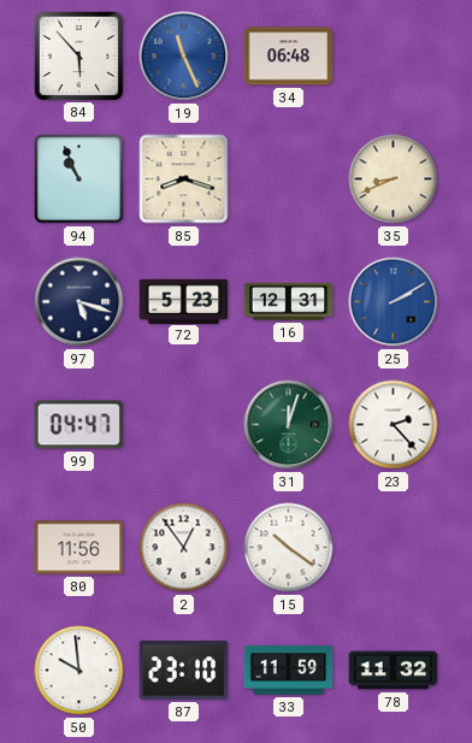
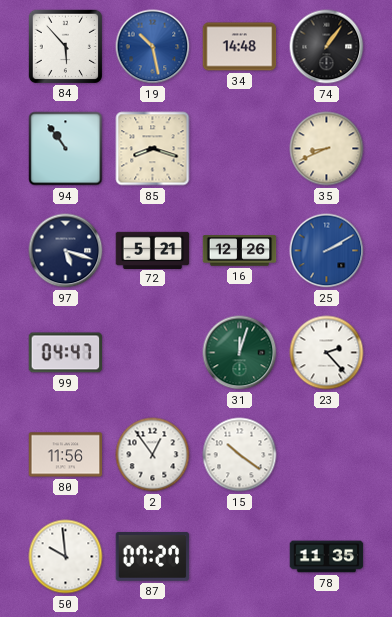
19: 11:26 -> 10:28 (153, 47)
34: 06:48 -> 14:48 (240, 47)
74: none -> 1:06 (327, 47)
94: 10:56 -> 10:54 (66, 149)
72: 5:23 -> 5:21 (153, 250)
16: 12:31 -> 12:26 (240, 251)
87: 23:10 -> 07:27 (153, 556)
33: 11:59 -> none (289, 671)
78: 11:32 -> 11:35 (327, 557)
